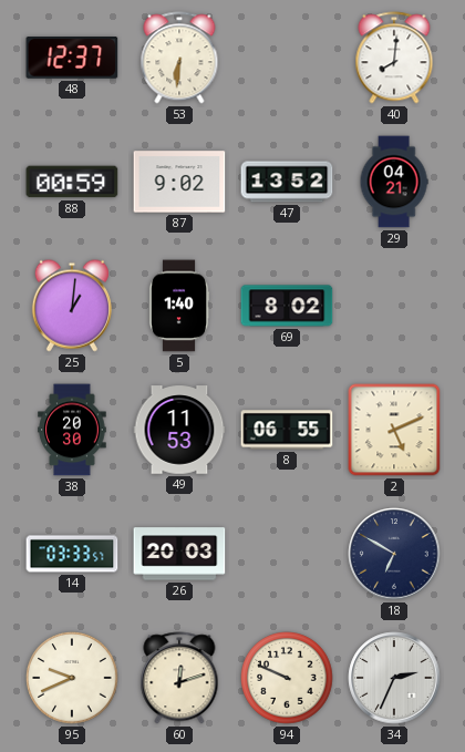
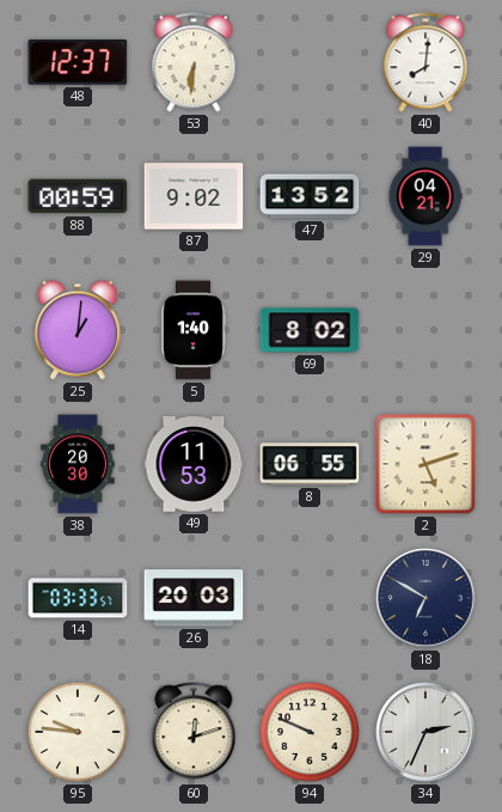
2: 5:11 -> 5:12 (426, 464)
95: 9:41 -> 9:46 (78, 732)
